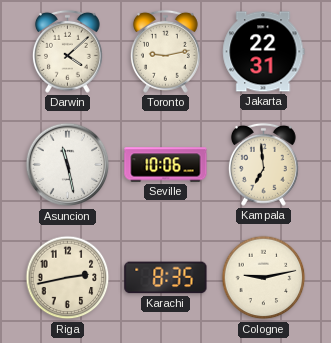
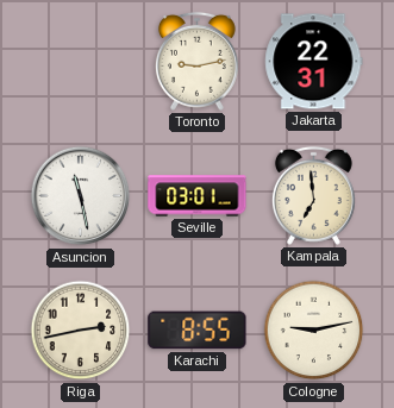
Darwin: 4:08 -> none (67, 51)
Seville: 10:06 -> 03:01 (198, 196)
Karachi: 8:35 -> 8:55 (198, 331)
